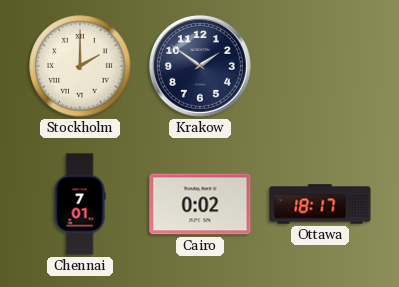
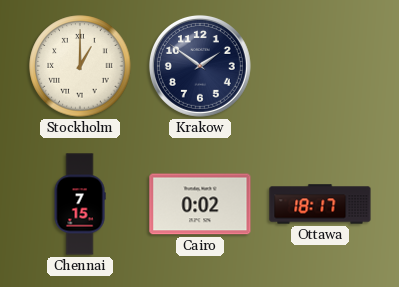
Stockholm: 2:00 -> 1:00 (80, 66)
Chennai: 7:01 -> 7:15 (80, 204)
